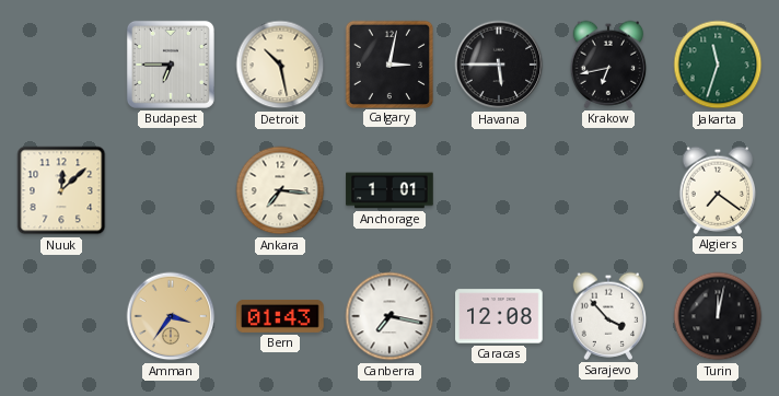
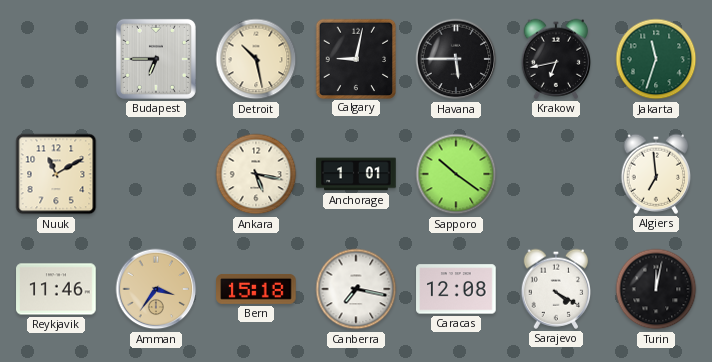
Calgary: 3:02 -> 9:02 (355, 58)
Nuuk: 12:08 -> 11:10 (56, 174)
Ankara: 7:16 -> 5:17 (256, 174)
Sapporo: none -> 10:21 (456, 174)
Algiers: 7:21 -> 6:59 (656, 174)
Reykjavik: none -> 11:46 (56, 289)
Bern: 01:43 -> 15:18 (256, 289)
Sarajevo: 3:53 -> 4:20 (556, 289)
